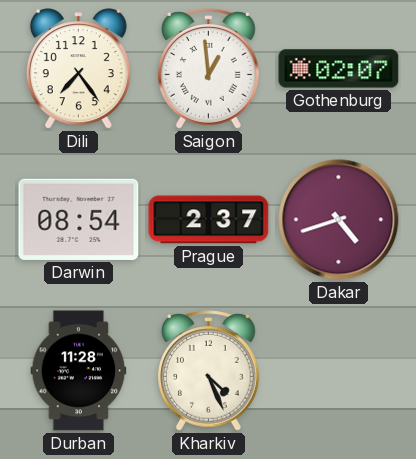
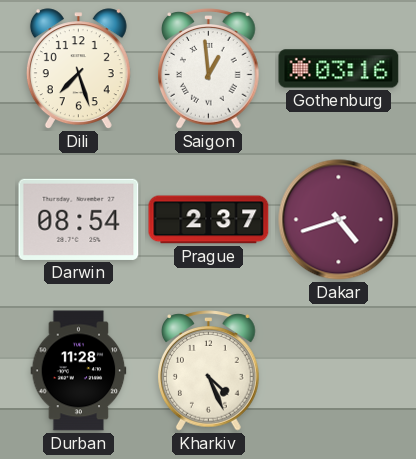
Dili: 7:24 -> 7:27 (78, 69)
Gothenburg: 02:07 -> 03:16 (339, 69)
